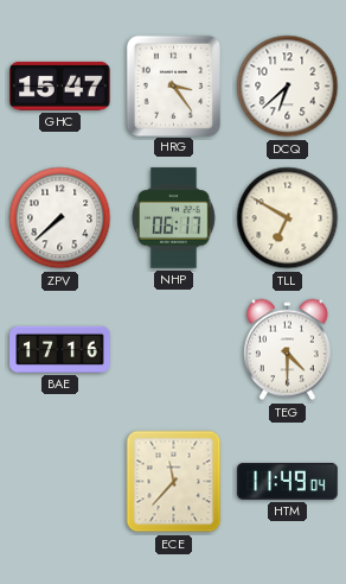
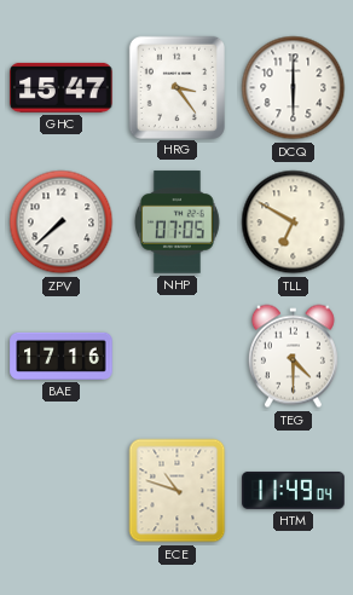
DCQ: 6:38 -> 6:00 (294, 88)
NHP: 06:17 -> 07:05 (176, 223)
ECE: 11:37 -> 10:48 (178, 491)
